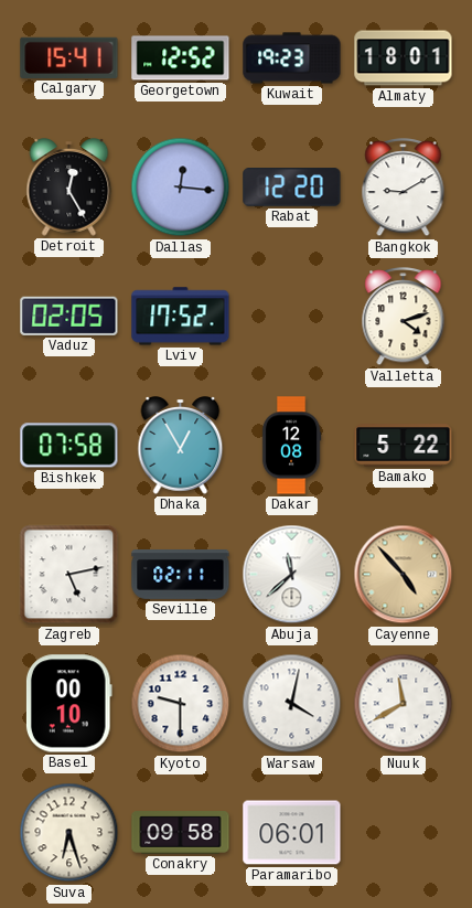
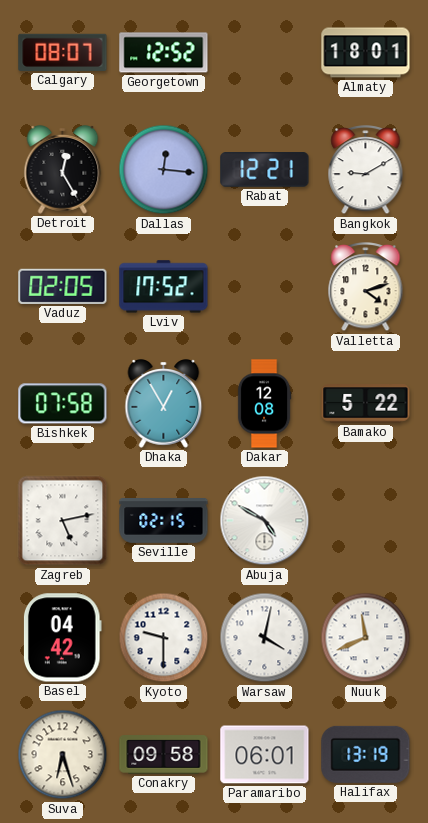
Calgary: 15:41 -> 08:07 (63, 52)
Kuwait: 19:23 -> none (292, 58)
Rabat: 12:20 -> 12:21 (265, 170)
Seville: 02:11 -> 02:15 (164, 521)
Abuja: 11:38 -> 4:50 (265, 521)
Cayenne: 4:53 -> none (404, 575)
Basel: 00:10 -> 04:42 (62, 638)
Nuuk: 11:40 -> 11:41 (366, 638)
Halifax: none -> 13:19 (366, 754)
